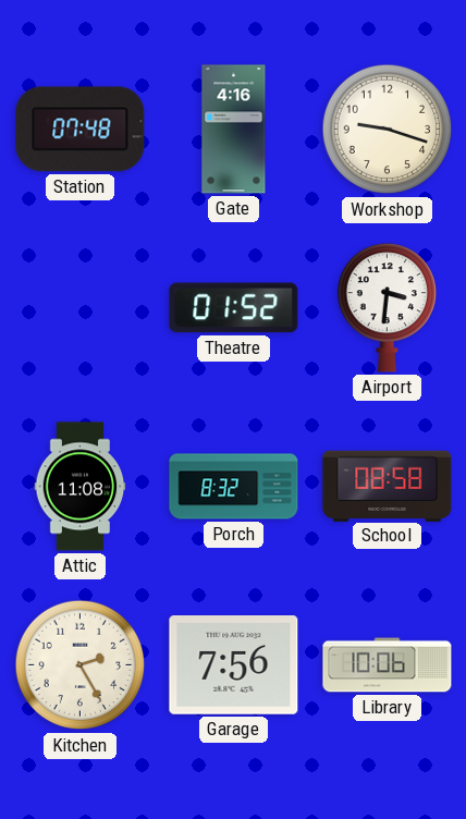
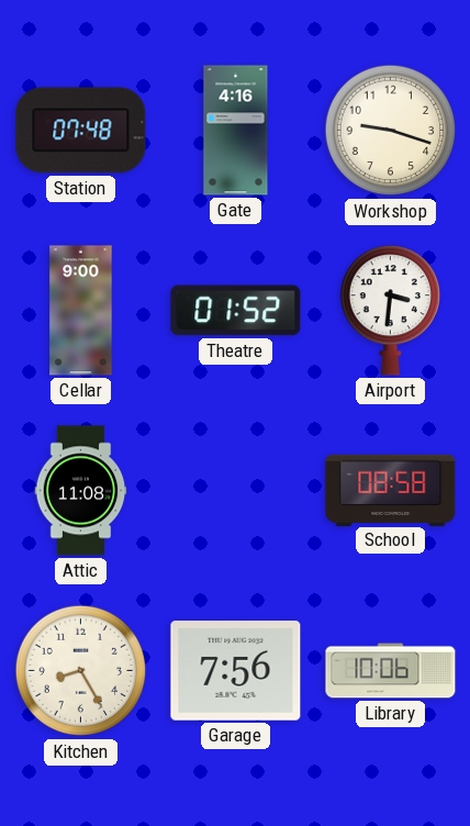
Cellar: none -> 9:00 (81, 311)
Porch: 8:32 -> none (234, 487)
Kitchen: 2:25 -> 8:25 (81, 671)
